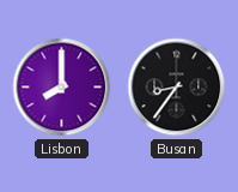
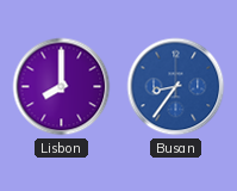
Busan dial: black -> blue (176, 87)
